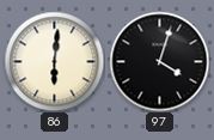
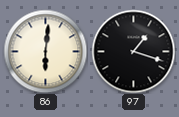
97: 4:03 -> 1:18 (133, 51)
